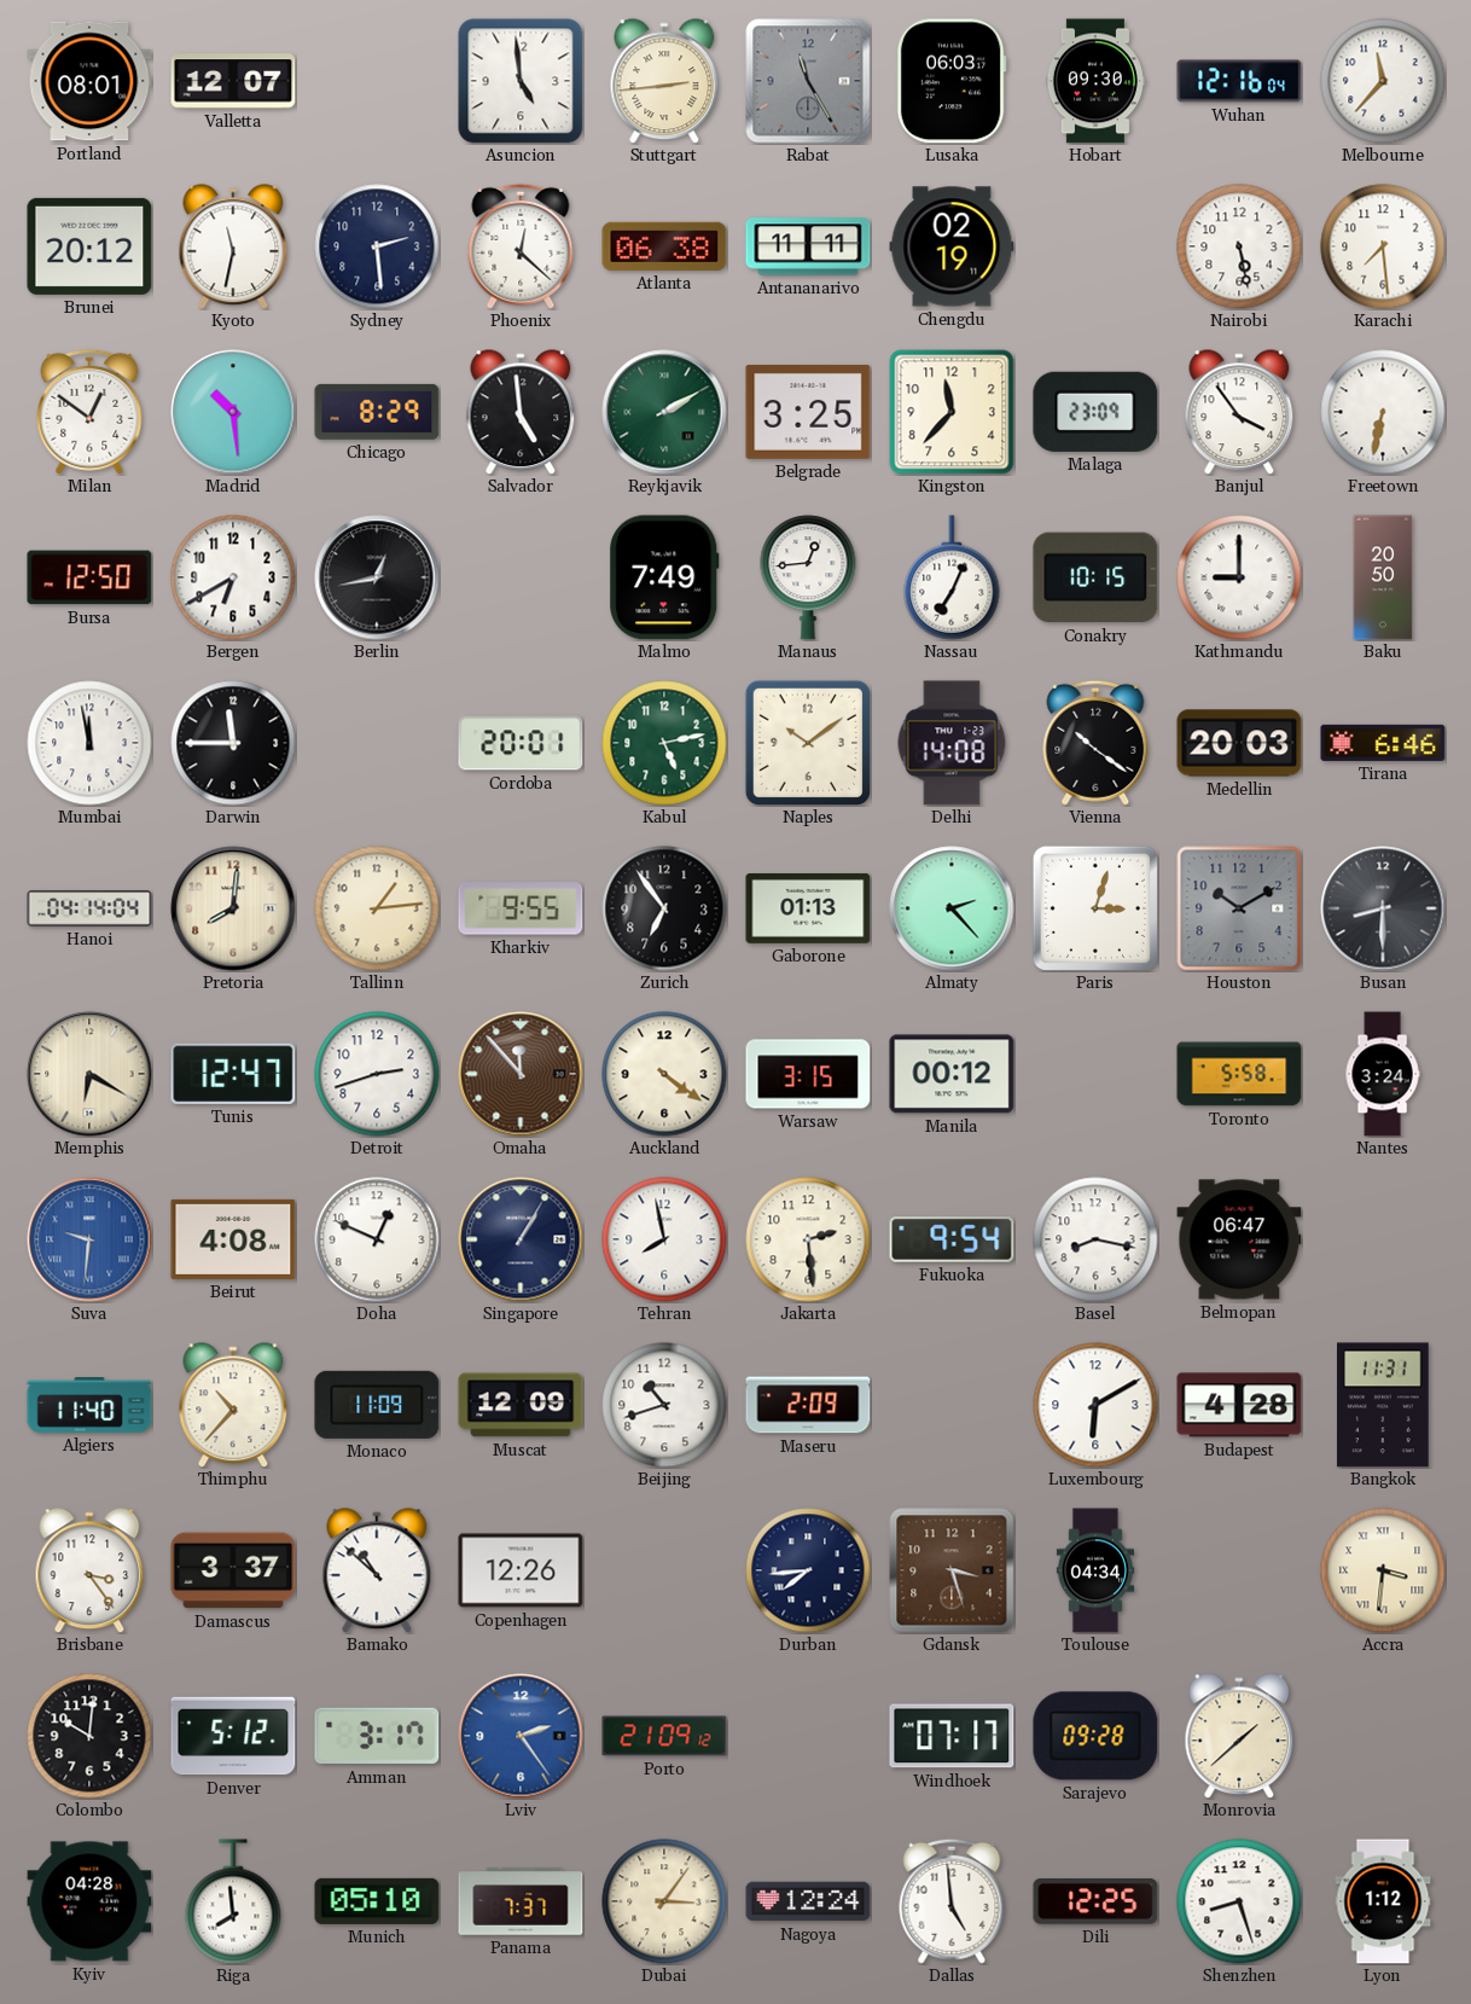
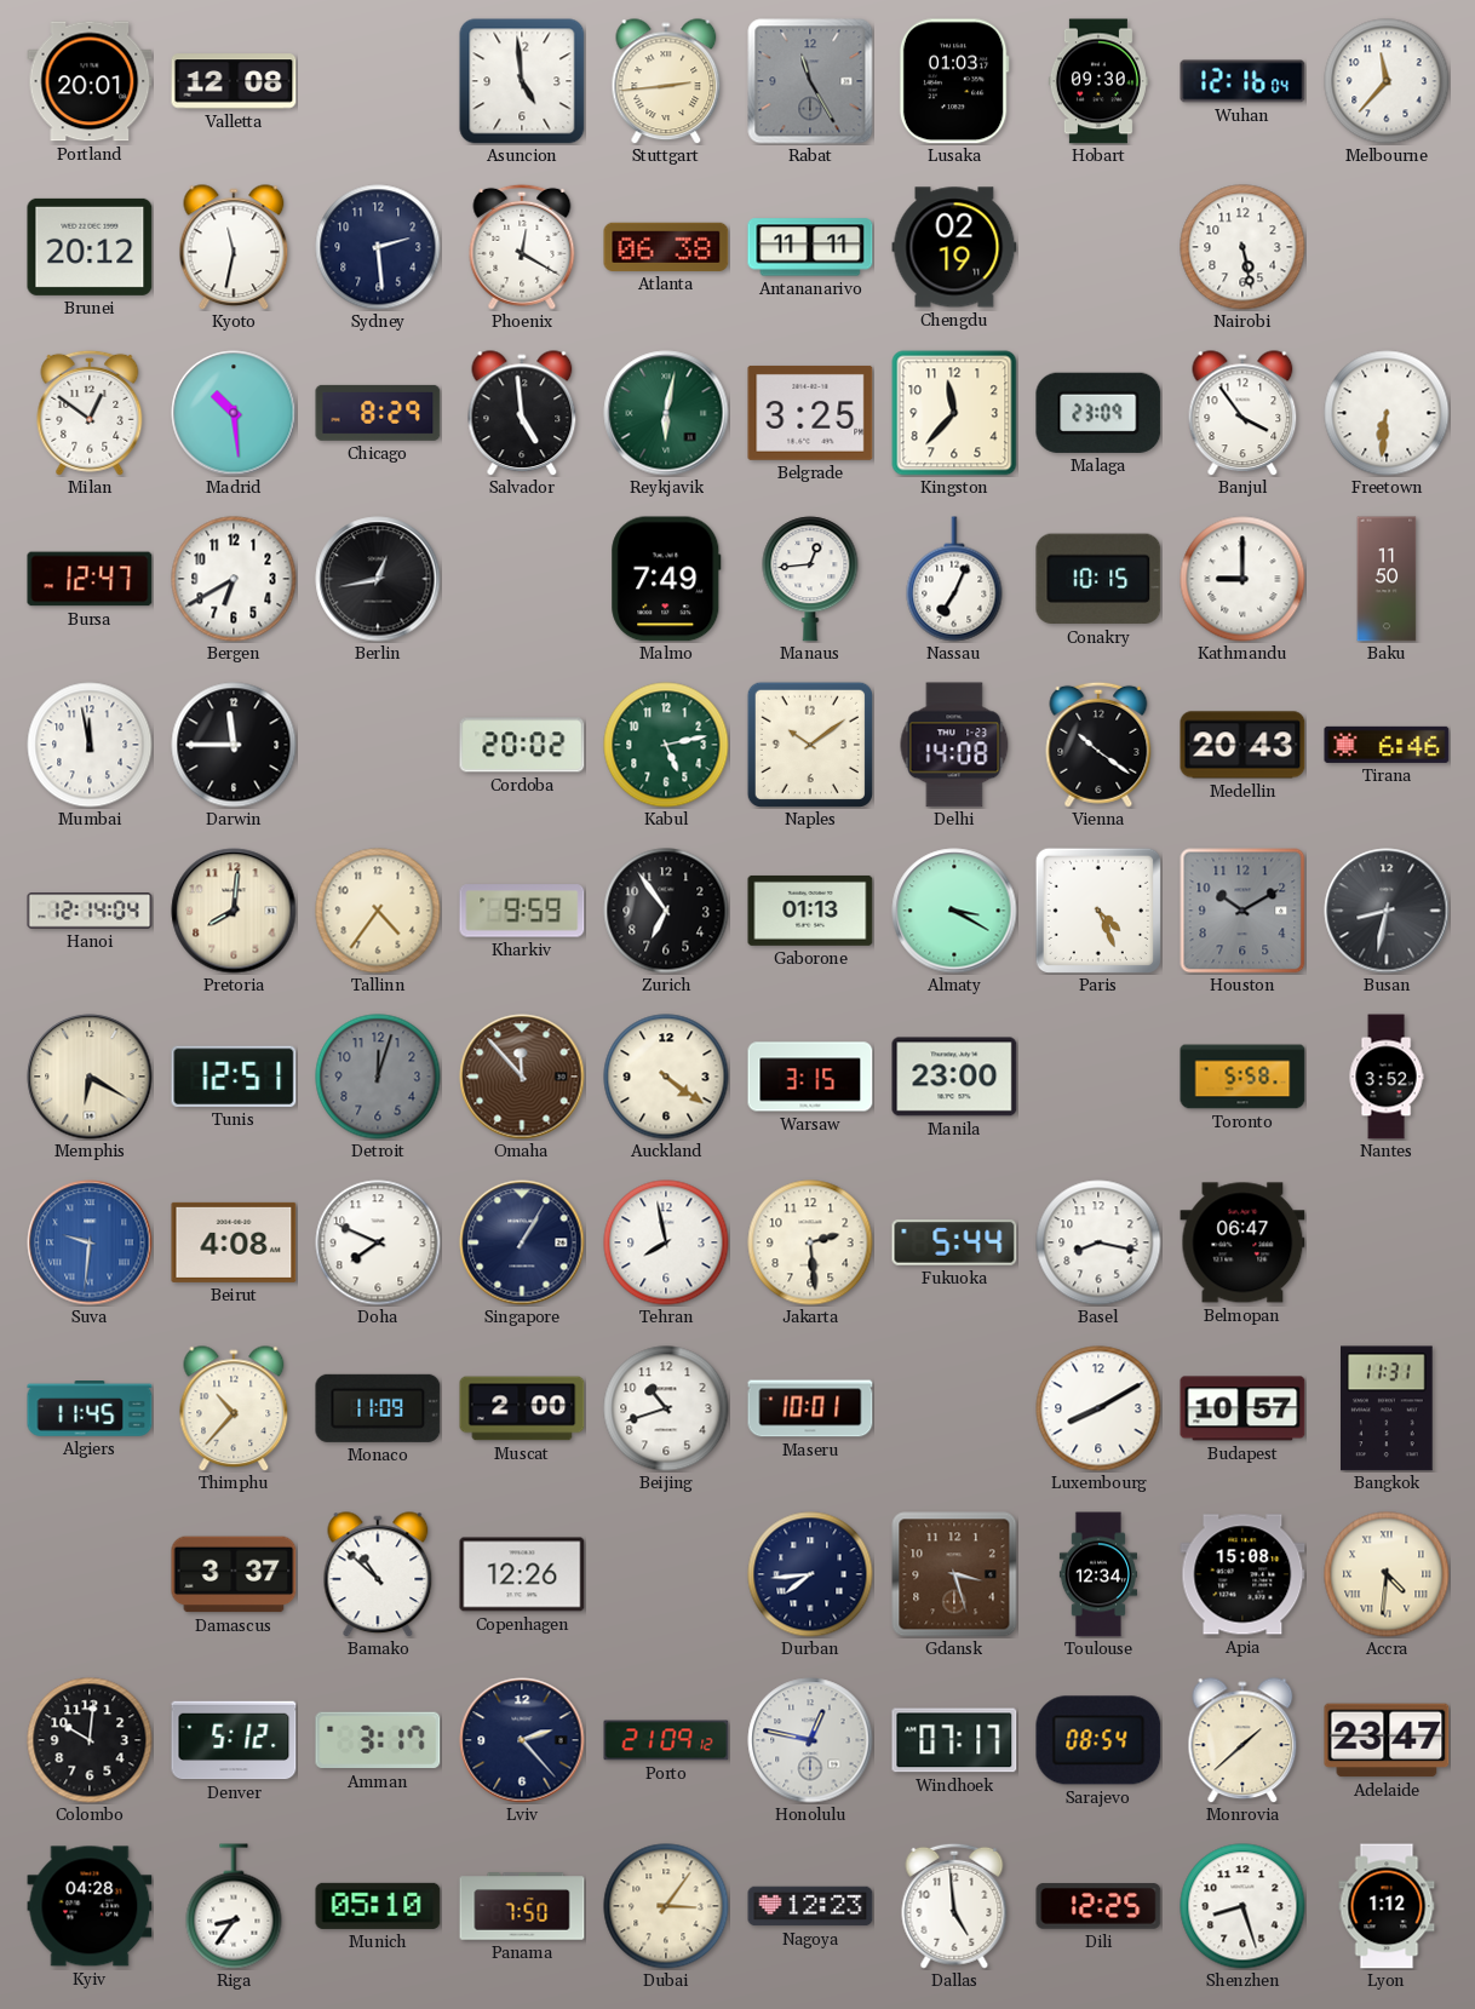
Portland: 08:01 -> 20:01 (90, 81)
Valletta: 12:07 -> 12:08 (234, 81)
Lusaka: 06:03 -> 01:03 (954, 81)
Phoenix: 12:22 -> 12:20 (522, 247)
Karachi: 7:29 -> none (1383, 246)
Reykjavik: 2:10 -> 6:02 (666, 413)
Freetown: 6:32 -> 6:31 (1387, 413)
Bursa: 12:50 -> 12:47 (90, 579)
Baku: 20:50 -> 11:50 (1387, 579)
Cordoba: 20:01 -> 20:02 (522, 745)
Medellin: 20:03 -> 20:43 (1242, 745)
Hanoi: 04:14 -> 12:14 (90, 911)
Tallinn: 1:14 -> 4:36 (378, 911)
Kharkiv: 9:55 -> 9:59 (522, 911)
Almaty: 2:23 -> 3:20 (954, 911)
Paris: 3:03 -> 4:26 (1098, 911)
Busan: 8:30 -> 8:32 (1387, 911)
Tunis: 12:47 -> 12:51 (234, 1077)
Detroit: 2:42 -> 12:03 (378, 1077)
Detroit dial: white -> grey (378, 1077)
Manila: 00:12 -> 23:00 (954, 1077)
Nantes: 3:24 -> 3:52 (1387, 1077)
Doha: 12:49 -> 7:49 (378, 1242)
Fukuoka: 9:54 -> 5:44 (954, 1242)
Algiers: 11:40 -> 11:45 (90, 1408)
Muscat: 12:09 -> 2:00 (522, 1408)
Maseru: 2:09 -> 10:01 (810, 1408)
Luxembourg: 6:10 -> 8:10 (1098, 1408)
Budapest: 4:28 -> 10:57 (1242, 1408)
Brisbane: 3:24 -> none (89, 1570)
Toulouse: 04:34 -> 12:34 (1097, 1574)
Apia: none -> 15:08 (1242, 1574)
Accra: 3:31 -> 4:31 (1387, 1574)
Lviv: 2:24 -> 2:23 (522, 1740)
Lviv dial: blue -> navy (522, 1740)
Honolulu: none -> 12:47 (810, 1740)
Sarajevo: 09:28 -> 08:54 (1098, 1740)
Adelaide: none -> 23:47 (1387, 1740)
Riga: 7:59 -> 8:36 (234, 1906)
Panama: 7:37 -> 7:50 (522, 1906)
Nagoya: 12:24 -> 12:23 (810, 1906)
